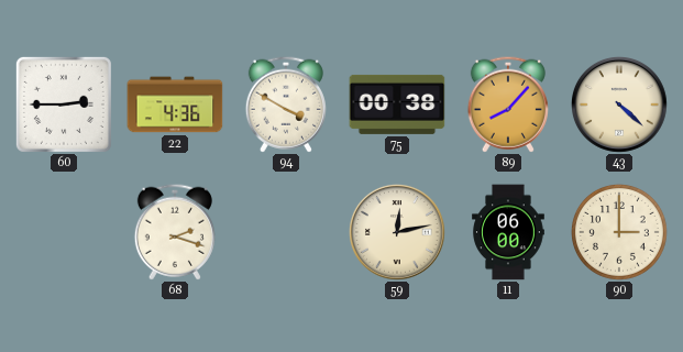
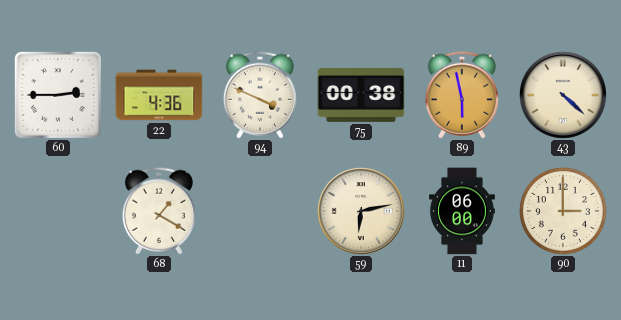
94: 3:50 -> 3:49 (260, 95)
89: 8:07 -> 5:58 (462, 95)
68: 2:18 -> 1:20 (159, 211)
59: 12:13 -> 6:13 (361, 211)
